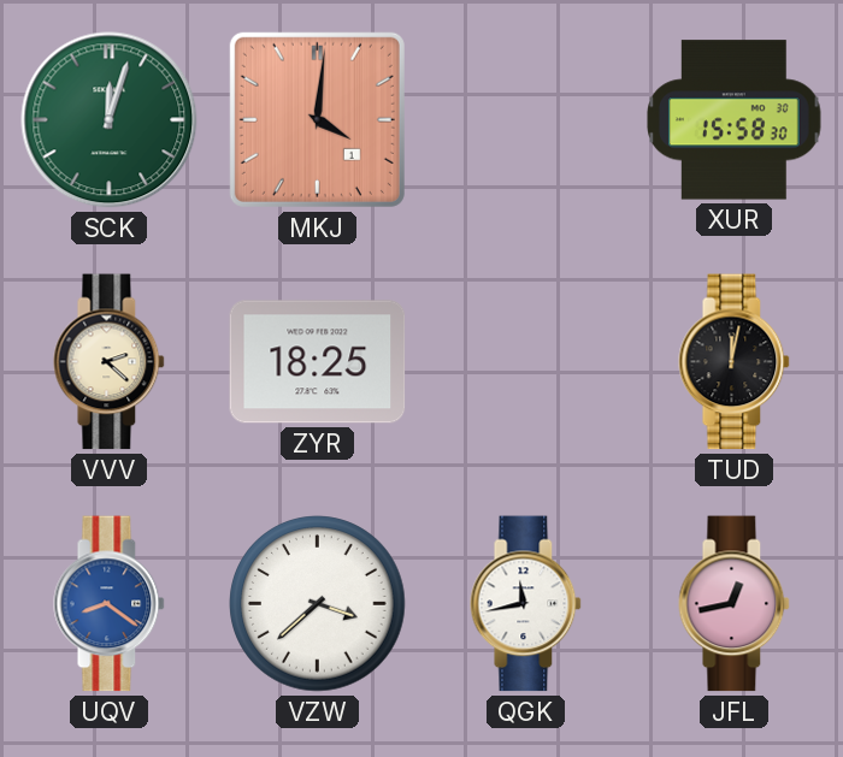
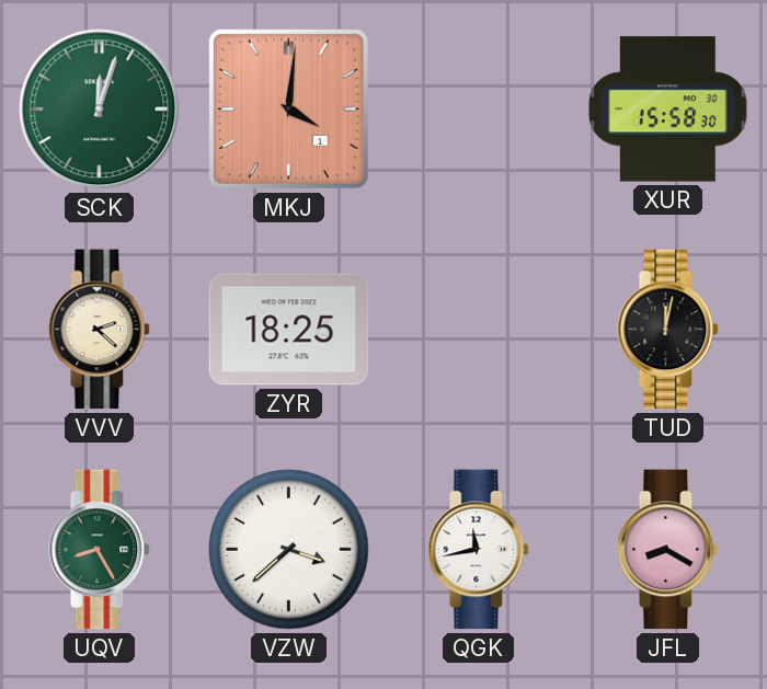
UQV: 8:21 -> 8:25 (100, 550)
UQV dial: blue -> green (100, 550)
JFL: 12:43 -> 8:20 (668, 550)
